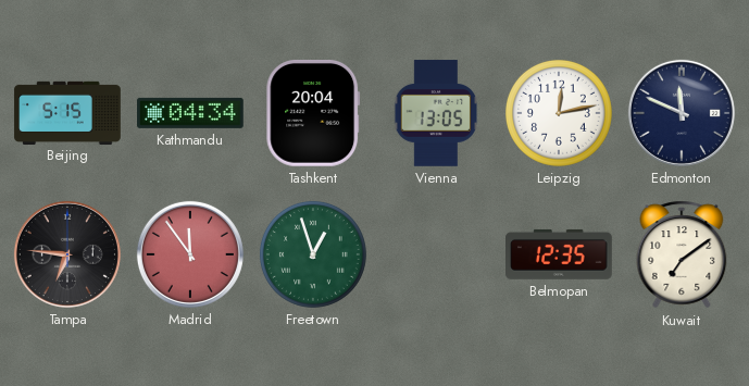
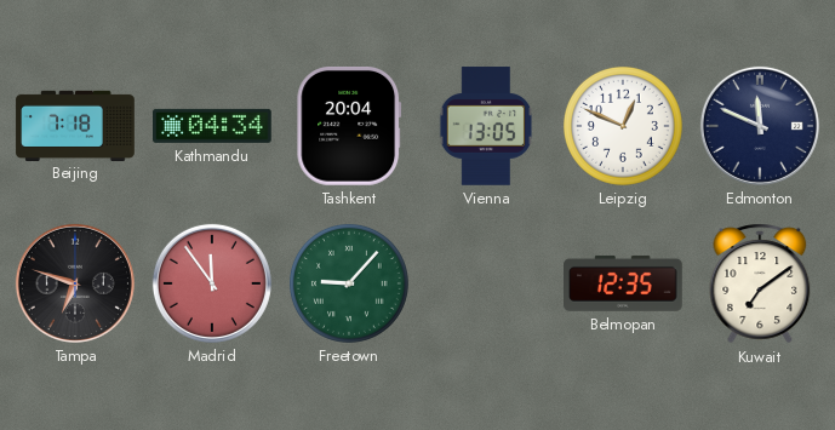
Beijing: 5:15 -> 7:18 (75, 125)
Leipzig: 12:13 -> 12:49 (623, 126)
Tampa: 6:46 -> 6:48 (75, 283)
Freetown: 12:57 -> 9:07 (349, 283)
